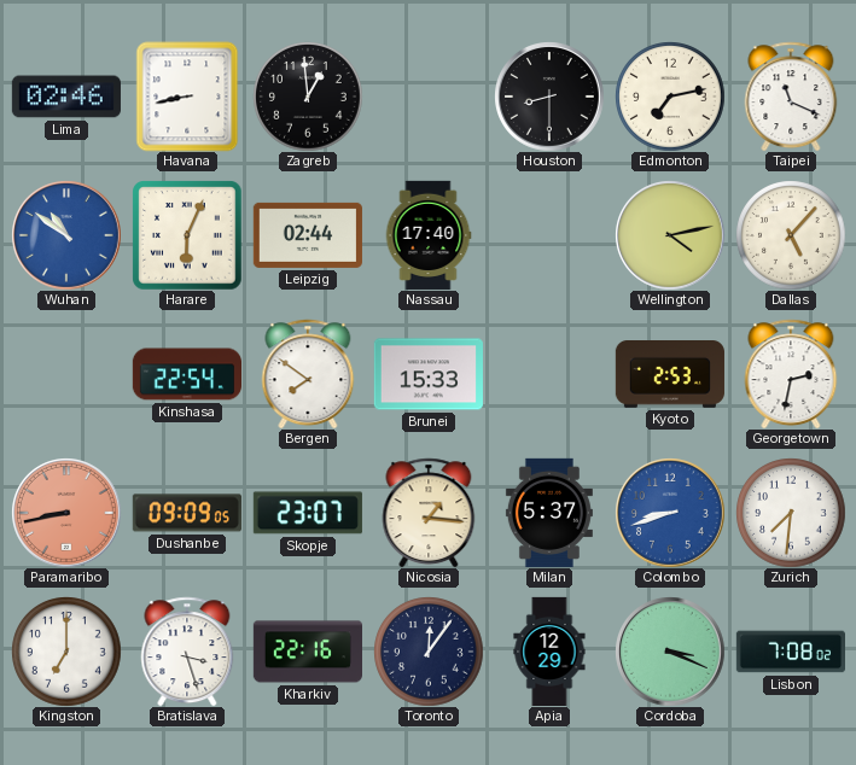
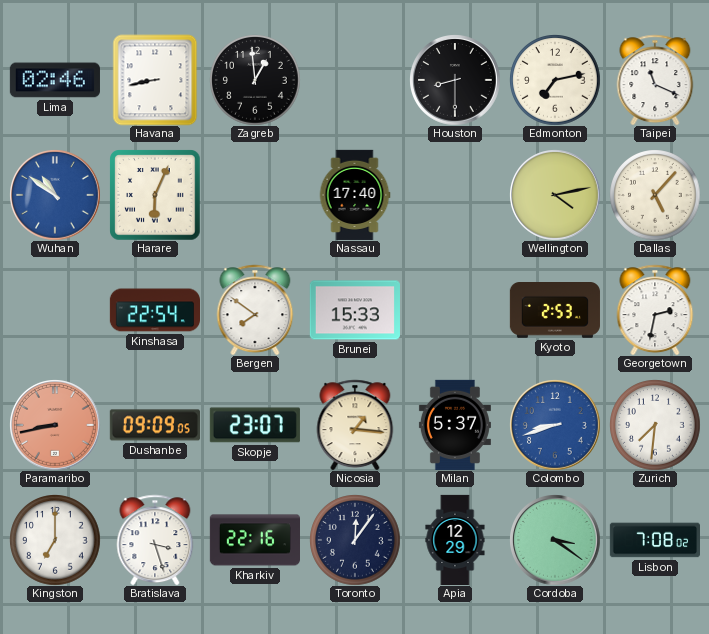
Leipzig: 02:44 -> none (308, 235)
Cordoba: 3:19 -> 3:21 (555, 540)
